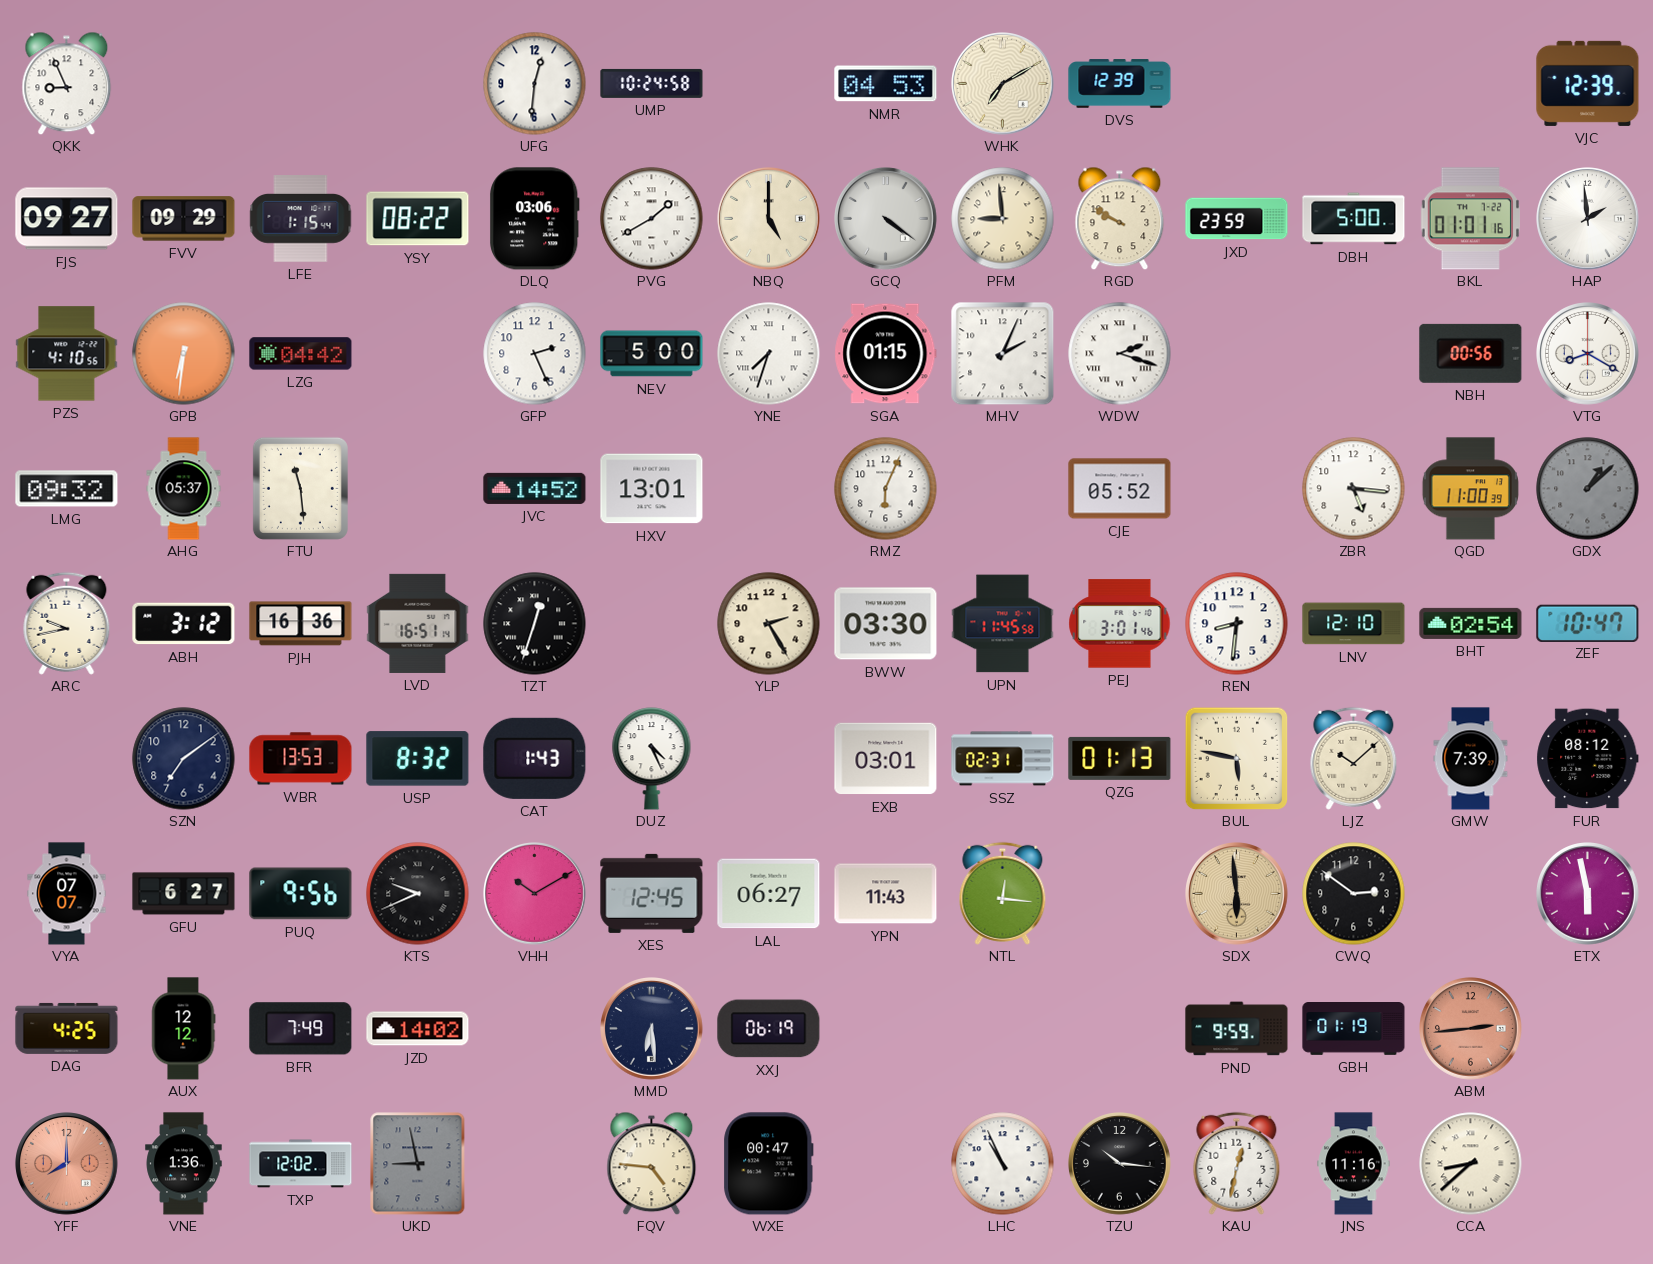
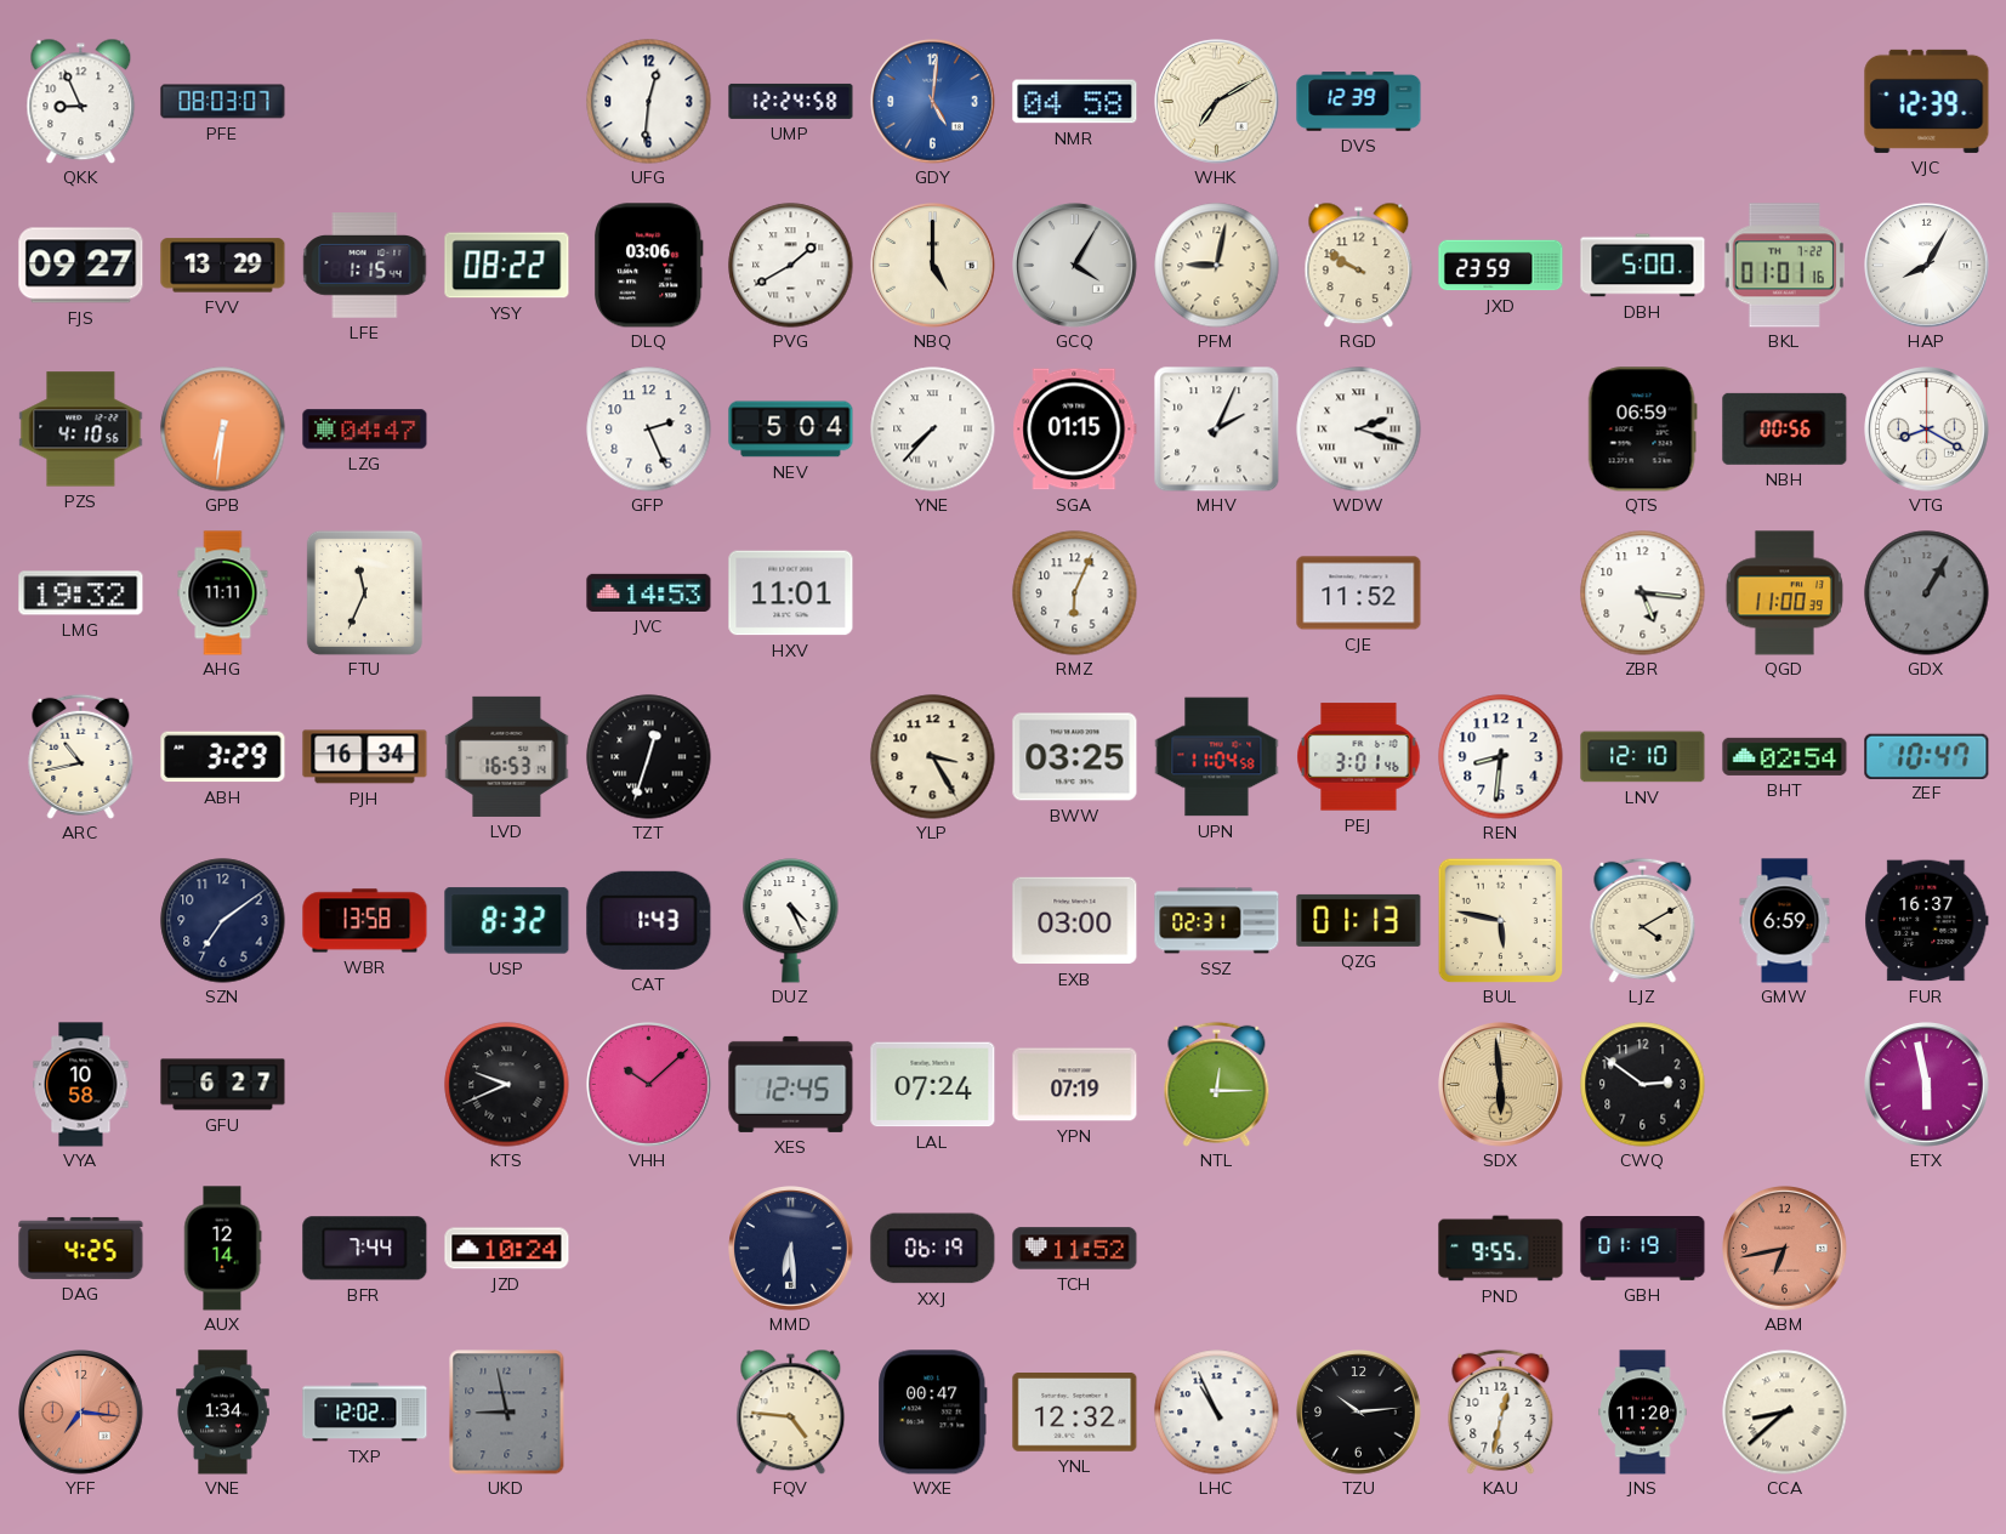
PFE: none -> 08:03 (223, 102)
UMP: 10:24 -> 12:24 (791, 101)
GDY: none -> 5:01 (933, 102)
NMR: 04:53 -> 04:58 (1075, 102)
FVV: 09:29 -> 13:29 (223, 266)
GCQ: 4:21 -> 4:05 (1075, 266)
PFM: 8:59 -> 9:02 (1217, 266)
HAP: 1:59 -> 8:05 (1927, 266)
LZG: 04:42 -> 04:47 (365, 430)
NEV: 5:00 -> 5:04 (791, 430)
YNE: 7:33 -> 7:37 (933, 430)
QTS: none -> 06:59 (1642, 430)
LMG: 09:32 -> 19:32 (81, 593)
AHG: 05:37 -> 11:11 (223, 593)
FTU: 11:29 -> 11:34 (364, 592)
JVC: 14:52 -> 14:53 (649, 592)
HXV: 13:01 -> 11:01 (791, 593)
CJE: 05:52 -> 11:52 (1359, 593)
GDX: 1:08 -> 1:05 (1927, 593)
ARC: 9:43 -> 10:43 (81, 756)
ABH: 3:12 -> 3:29 (223, 757)
PJH: 16:36 -> 16:34 (365, 757)
LVD: 16:51 -> 16:53 (507, 756)
YLP: 2:25 -> 3:25 (933, 757)
BWW: 03:30 -> 03:25 (1075, 757)
UPN: 11:45 -> 11:04 (1217, 757)
WBR: 13:53 -> 13:58 (365, 921)
EXB: 03:01 -> 03:00 (1075, 921)
LJZ: 10:08 -> 4:10 (1643, 920)
GMW: 7:39 -> 6:59 (1785, 921)
FUR: 08:12 -> 16:37 (1927, 921)
VYA: 07:07 -> 10:58 (81, 1085)
PUQ: 9:56 -> none (301, 894)
VHH: 10:10 -> 10:08 (649, 1085)
LAL: 06:27 -> 07:24 (933, 1085)
YPN: 11:43 -> 07:19 (1075, 1085)
NTL: 12:16 -> 12:15 (1217, 1084)
AUX: 12:12 -> 12:14 (223, 1249)
BFR: 7:49 -> 7:44 (365, 1249)
JZD: 14:02 -> 10:24 (507, 1249)
TCH: none -> 11:52 (1075, 1249)
PND: 9:59 -> 9:55 (1501, 1249)
ABM: 2:44 -> 6:43 (1785, 1249)
YFF: 8:00 -> 7:16 (81, 1413)
VNE: 1:36 -> 1:34 (223, 1413)
YNL: none -> 12:32 (1075, 1413)
TZU: 10:16 -> 10:14 (1359, 1413)
JNS: 11:16 -> 11:20 (1643, 1413)
